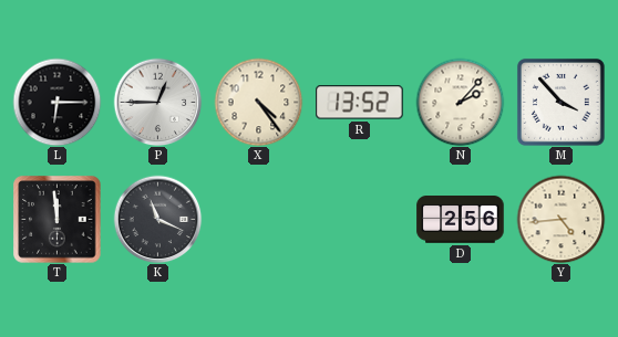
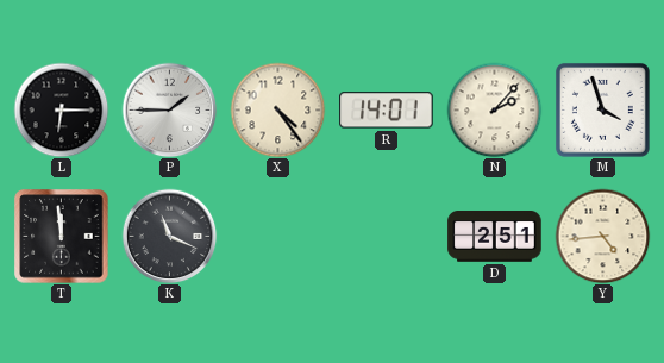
P: 12:45 -> 1:45 (169, 109)
R: 13:52 -> 14:01 (387, 111)
M: 3:53 -> 3:57 (602, 109)
D: 2:56 -> 2:51 (495, 237)
